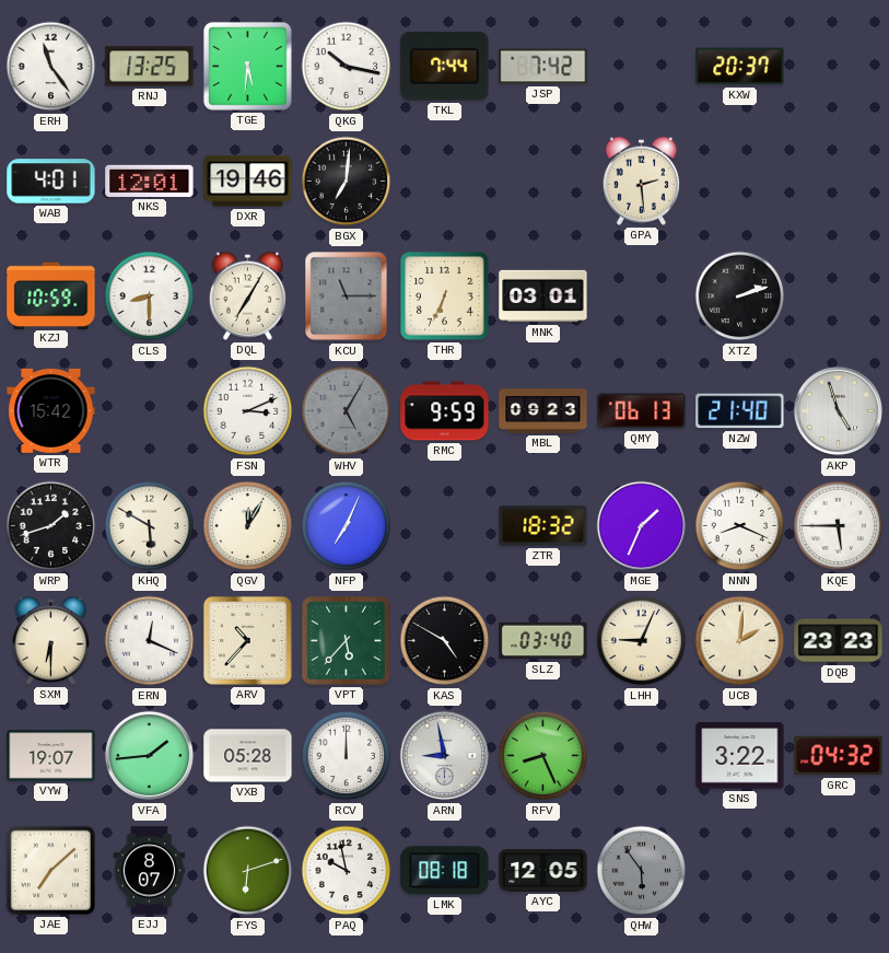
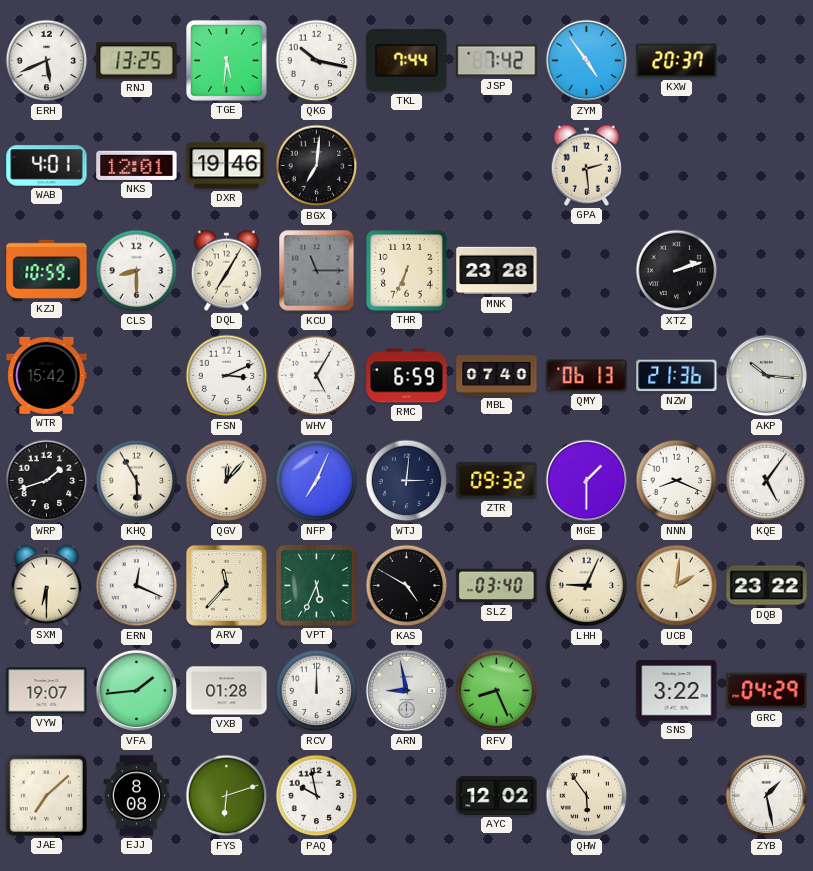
ERH: 11:24 -> 5:41 (47, 61)
ZYM: none -> 4:54 (587, 61)
MNK: 03:01 -> 23:28 (497, 271)
WHV dial: grey -> white (317, 376)
RMC: 9:59 -> 6:59 (407, 376)
MBL: 09:23 -> 07:40 (497, 376)
NZW: 21:40 -> 21:36 (677, 376)
AKP: 4:57 -> 10:16 (767, 376)
KHQ: 5:50 -> 5:55 (137, 481)
QGV: 12:05 -> 12:07 (227, 481)
WTJ: none -> 3:01 (407, 481)
ZTR: 18:32 -> 09:32 (497, 481)
MGE: 1:34 -> 1:30 (587, 481)
KQE: 5:45 -> 5:06 (767, 481)
ARV: 10:37 -> 11:37 (226, 585)
VPT: 5:37 -> 5:34 (317, 586)
DQB: 23:23 -> 23:22 (767, 586)
VXB: 05:28 -> 01:28 (227, 691)
GRC: 04:32 -> 04:29 (767, 691)
EJJ: 8:07 -> 8:08 (137, 796)
LMK: 08:18 -> none (445, 871)
AYC: 12:05 -> 12:02 (497, 796)
QHW dial: grey -> cream (587, 796)
ZYB: none -> 1:28 (767, 796)
